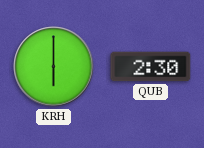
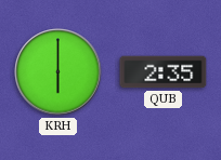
QUB: 2:30 -> 2:35 (164, 72)
